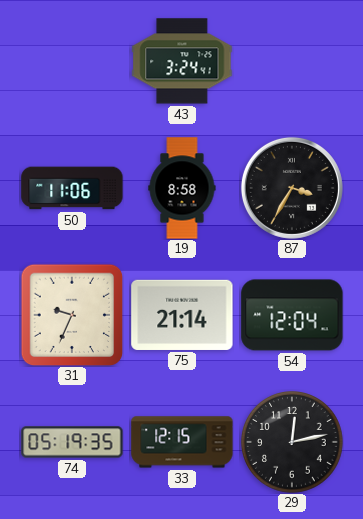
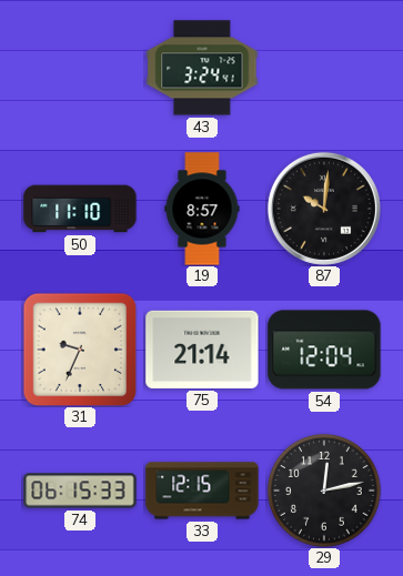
50: 11:06 -> 11:10 (80, 209)
19: 8:58 -> 8:57 (202, 209)
87: 3:35 -> 10:01 (324, 209)
74: 05:19 -> 06:15 (80, 491)
